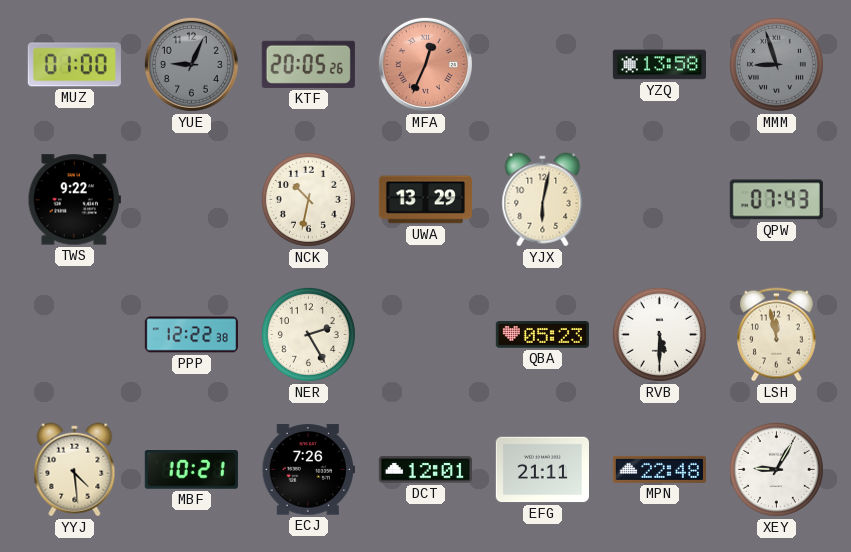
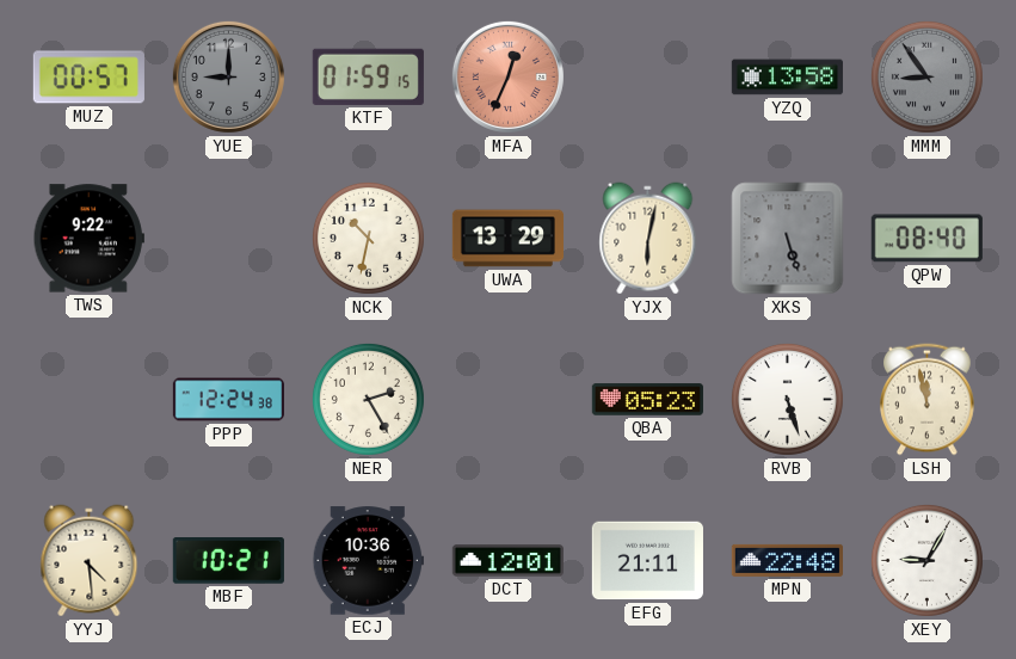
MUZ: 01:00 -> 00:57 (88, 78)
YUE: 9:04 -> 9:00 (228, 76)
KTF: 20:05 -> 01:59 (368, 76)
MMM: 8:57 -> 8:54 (926, 76)
XKS: none -> 5:27 (788, 239)
QPW: 07:43 -> 08:40 (926, 239)
PPP: 12:22 -> 12:24 (228, 400)
RVB: 5:30 -> 5:27 (787, 399)
ECJ: 7:26 -> 10:36 (368, 561)
